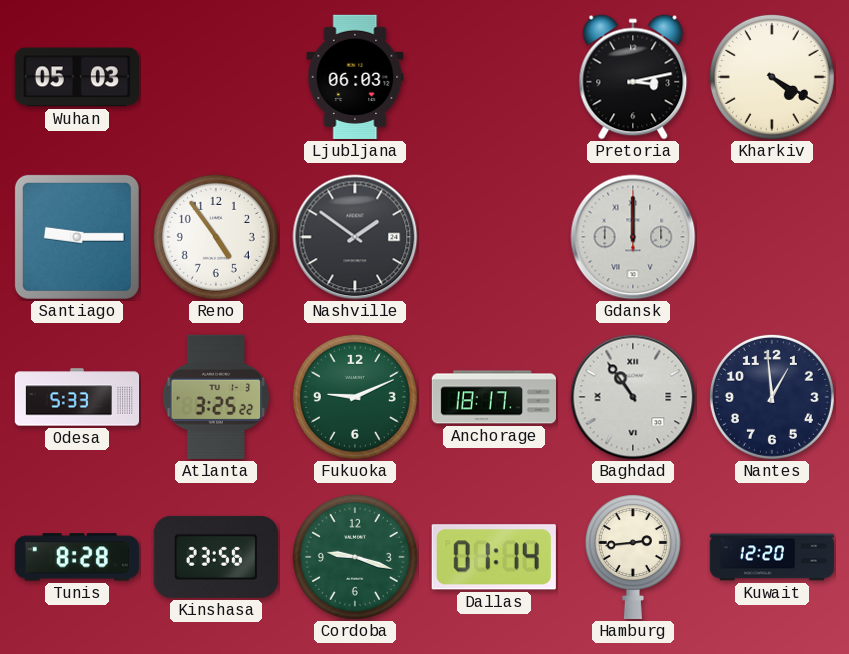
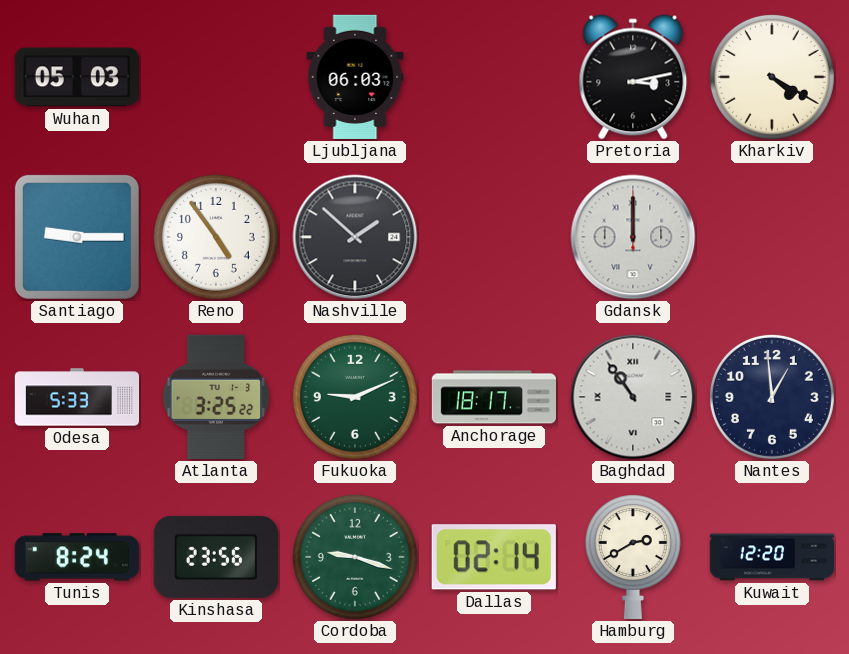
Nashville: 1:51 -> 1:52 (355, 237)
Tunis: 8:28 -> 8:24 (77, 557)
Dallas: 01:14 -> 02:14 (494, 557)
Hamburg: 2:44 -> 2:40 (633, 557)
